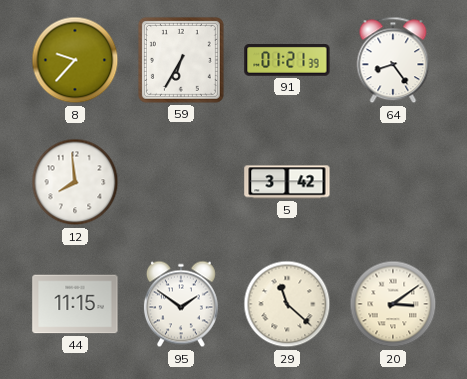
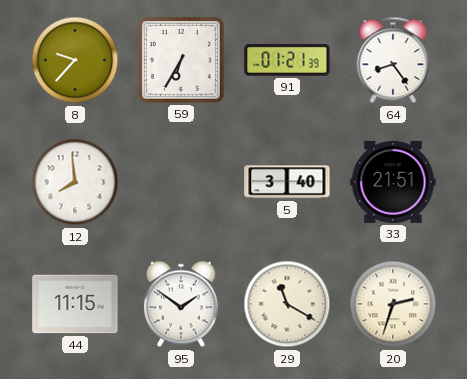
5: 3:42 -> 3:40 (287, 182)
33: none -> 21:51 (393, 182)
29: 11:22 -> 11:20 (287, 304)
20: 3:09 -> 2:33 (393, 304)
